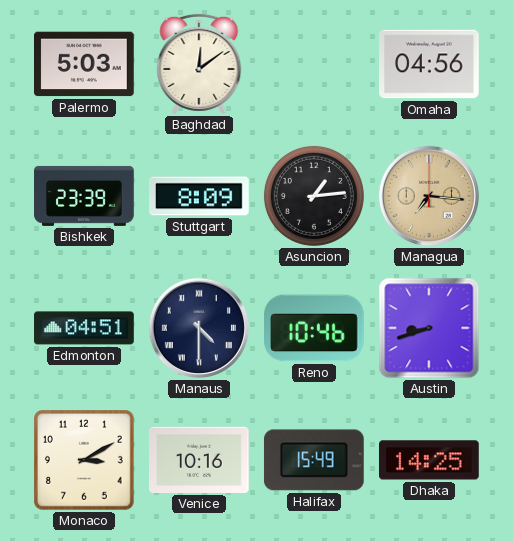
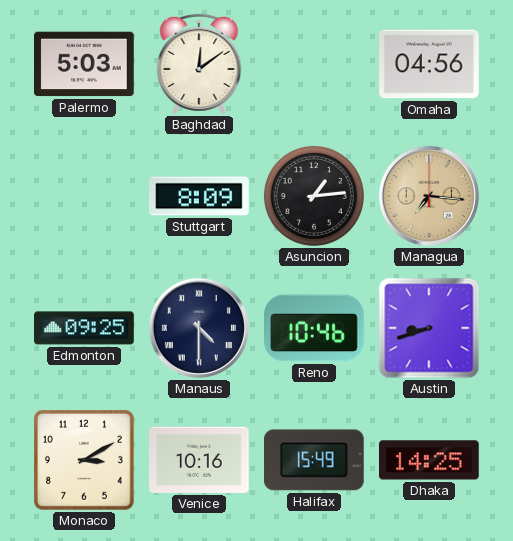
Bishkek: 23:39 -> none (84, 196)
Edmonton: 04:51 -> 09:25 (84, 328)
